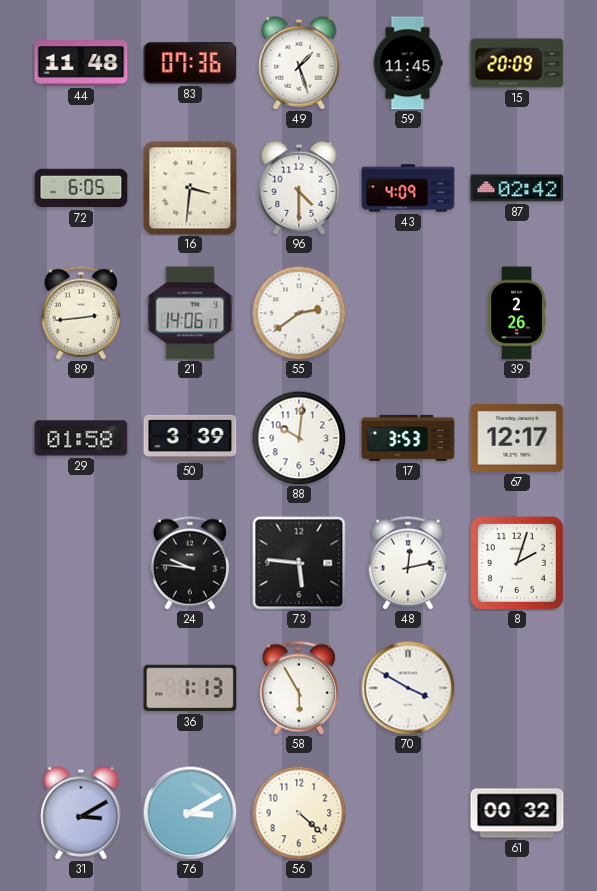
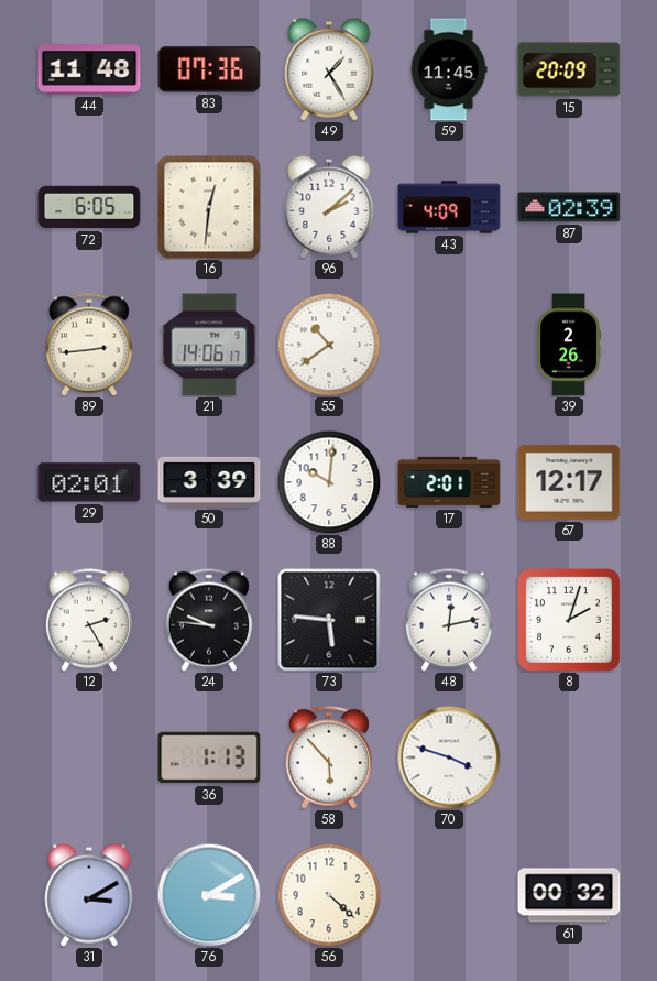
49: 1:27 -> 1:25 (329, 69)
16: 3:31 -> 12:31 (209, 207)
96: 4:30 -> 2:08 (329, 207)
87: 02:42 -> 02:39 (569, 207)
55: 2:39 -> 10:39 (329, 345)
29: 01:58 -> 02:01 (89, 482)
17: 3:53 -> 2:01 (449, 482)
12: none -> 2:25 (89, 620)
58: 5:55 -> 5:53 (329, 757)
70: 3:50 -> 3:48 (449, 757)
